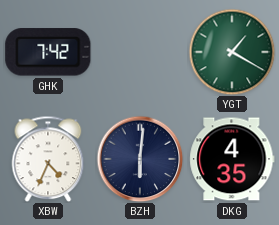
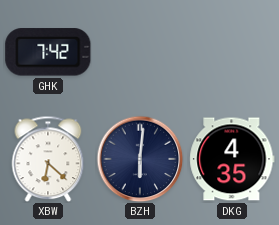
YGT: 1:20 -> none (232, 52)
XBW: 4:34 -> 6:22 (48, 159)
